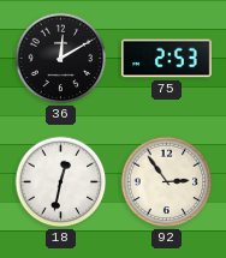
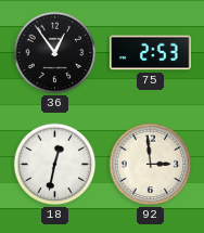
36: 12:10 -> 12:54 (55, 53)
92: 2:54 -> 2:59 (151, 165)
